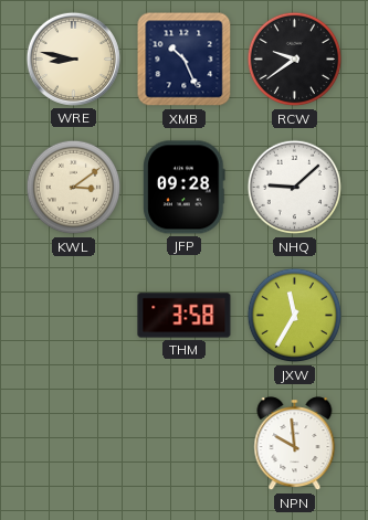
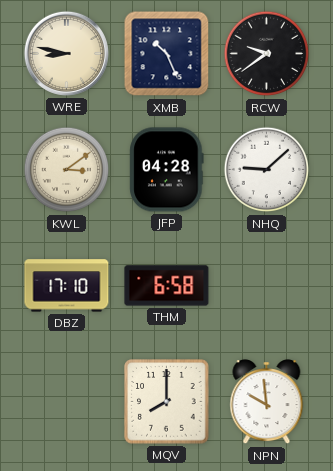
JFP: 09:28 -> 04:28 (167, 170)
DBZ: none -> 17:10 (67, 286)
THM: 3:58 -> 6:58 (167, 286)
JXW: 11:35 -> none (295, 316)
MQV: none -> 8:00 (167, 402)
